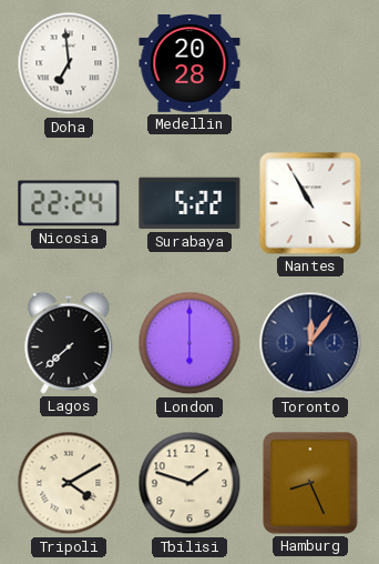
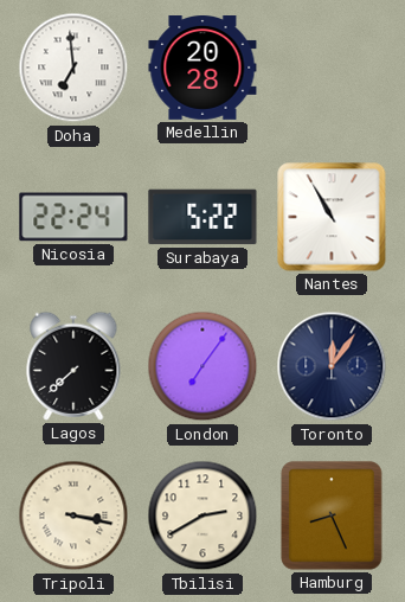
London: 6:00 -> 7:06 (202, 366)
Tripoli: 4:10 -> 3:17 (73, 515)
Tbilisi: 1:48 -> 2:40 (202, 515)
